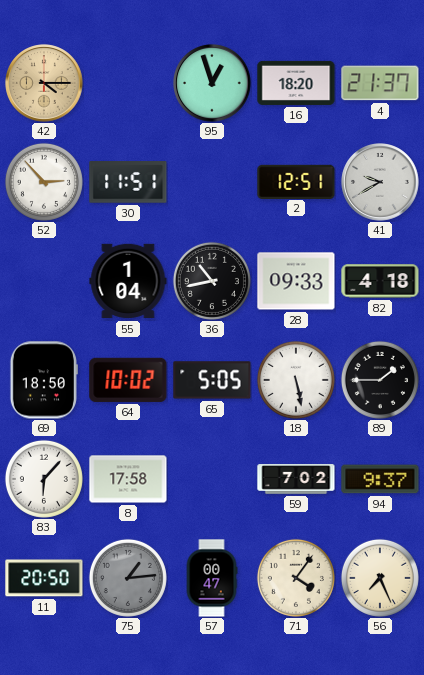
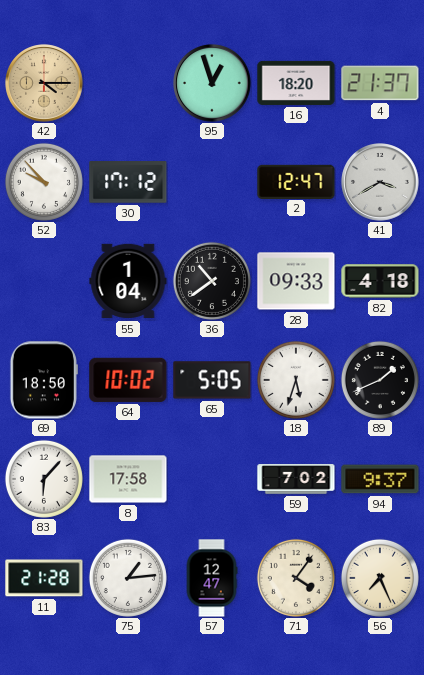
52: 2:53 -> 9:53 (44, 182)
30: 11:51 -> 17:12 (128, 182)
2: 12:51 -> 12:47 (296, 181)
41: 9:40 -> 3:40 (380, 182)
36: 10:43 -> 10:39 (212, 281)
18: 5:28 -> 5:33 (296, 380)
89: 1:45 -> 1:41 (380, 380)
11: 20:50 -> 21:28 (44, 578)
75 dial: grey -> white (128, 578)
57: 00:47 -> 12:47 (212, 578)
